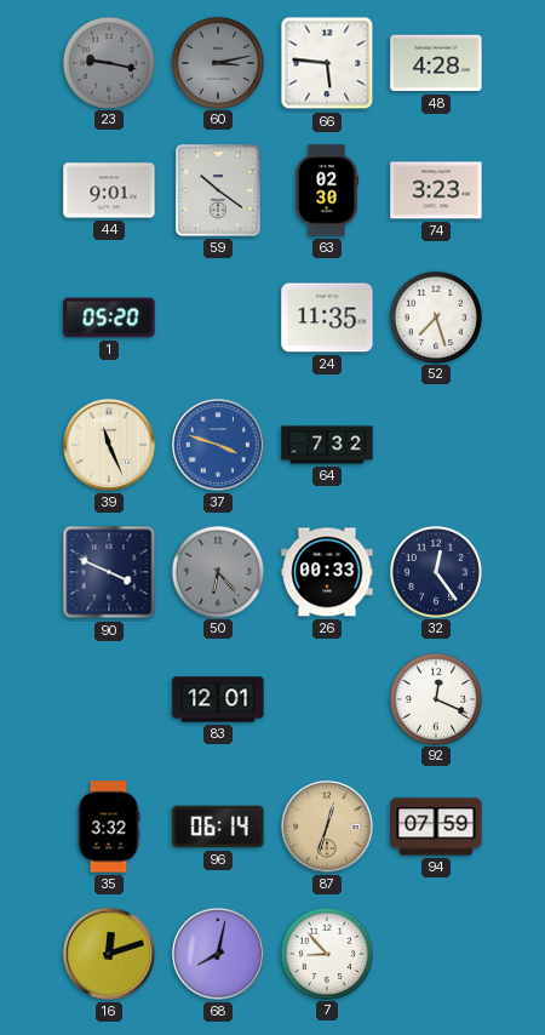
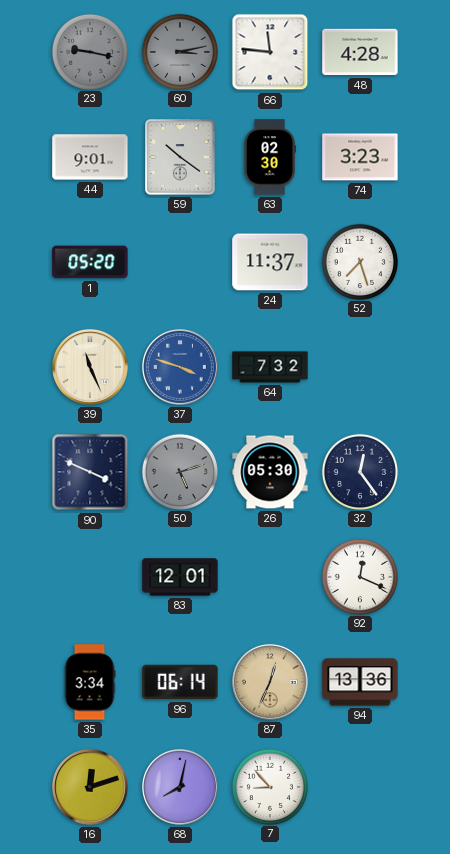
66: 5:46 -> 11:46 (270, 52)
24: 11:35 -> 11:37 (270, 262)
50: 6:23 -> 5:12 (179, 471)
26: 00:33 -> 05:30 (270, 472)
35: 3:32 -> 3:34 (90, 682)
87: 12:33 -> 12:34 (271, 683)
94: 07:59 -> 13:36 (360, 682)
